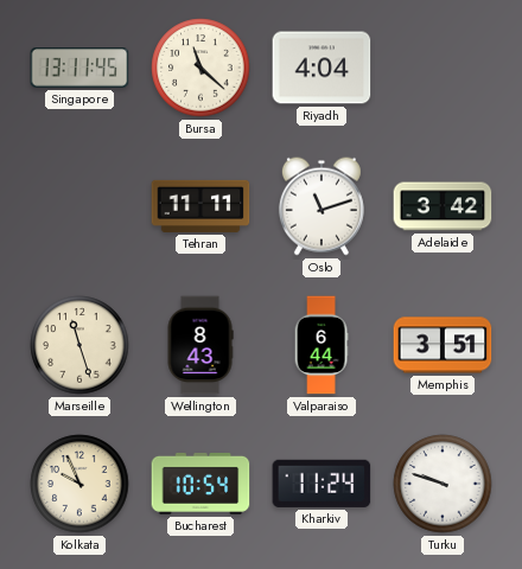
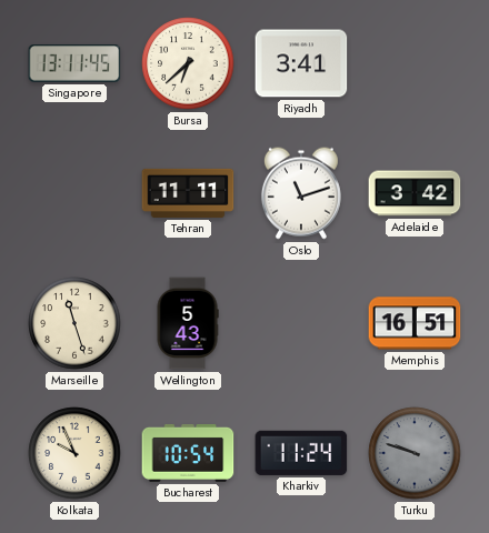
Bursa: 11:22 -> 6:38 (188, 63)
Riyadh: 4:04 -> 3:41 (301, 63)
Wellington: 8:43 -> 5:43 (188, 323)
Valparaiso: 6:44 -> none (322, 345)
Memphis: 3:51 -> 16:51 (415, 323)
Turku dial: white -> grey (415, 453)
